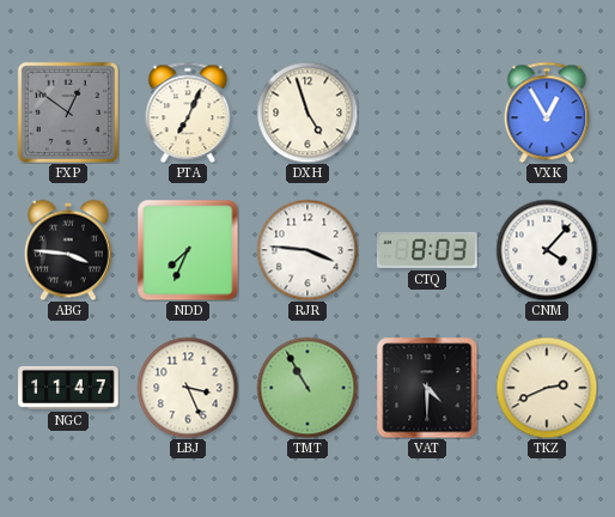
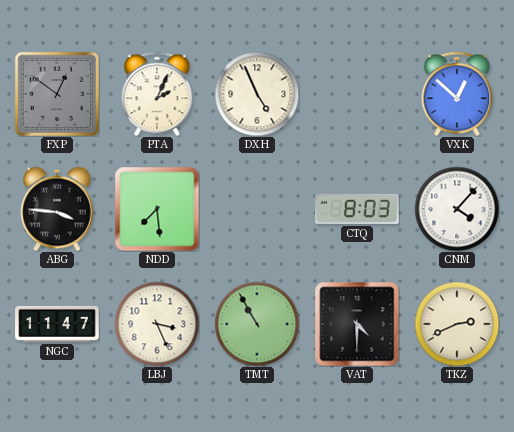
PTA: 7:04 -> 2:04 (157, 94)
DXH: 4:57 -> 4:56 (257, 94)
VXK: 12:55 -> 12:52 (457, 94)
NDD: 7:34 -> 7:29 (157, 209)
RJR: 3:46 -> none (307, 250)
